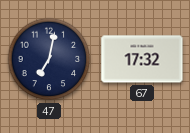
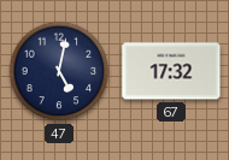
47: 7:02 -> 5:02 (59, 71)
